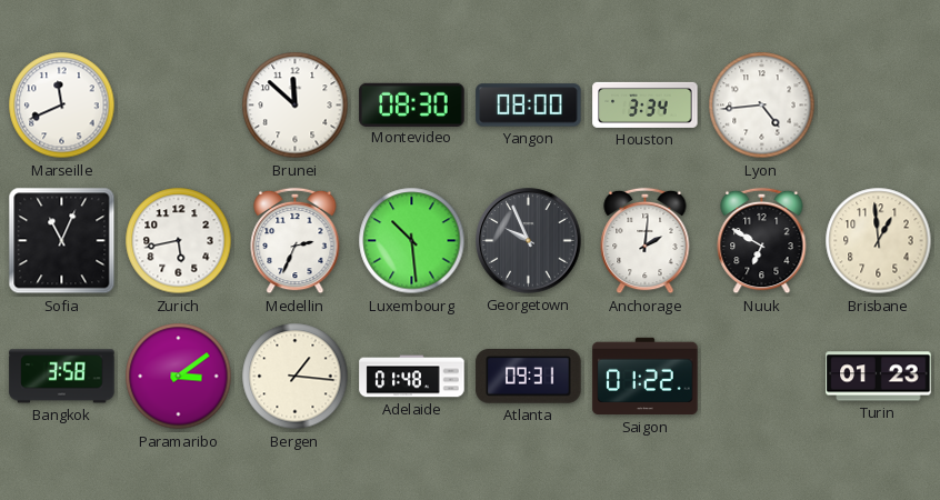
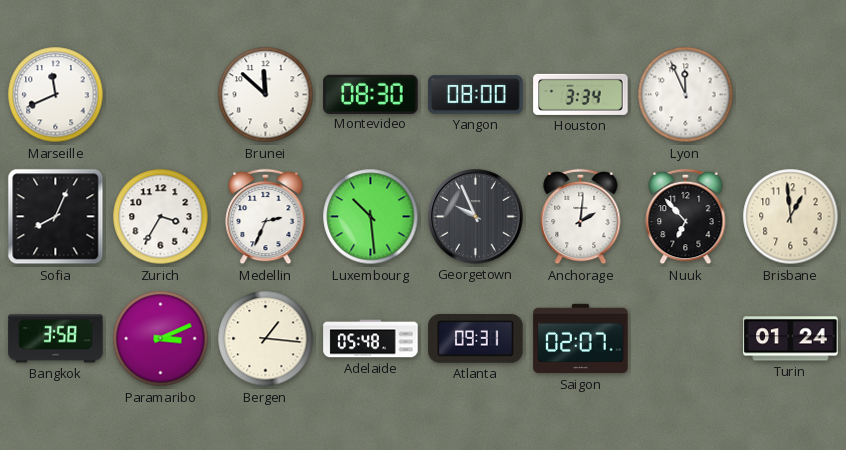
Lyon: 4:44 -> 11:56 (686, 95)
Sofia: 11:04 -> 8:04 (56, 217)
Zurich: 5:43 -> 3:35 (161, 217)
Nuuk: 6:50 -> 6:53 (686, 217)
Paramaribo: 3:09 -> 3:11 (161, 339)
Adelaide: 01:48 -> 05:48 (371, 339)
Saigon: 01:22 -> 02:07 (581, 339)
Turin: 01:23 -> 01:24 (791, 339)
